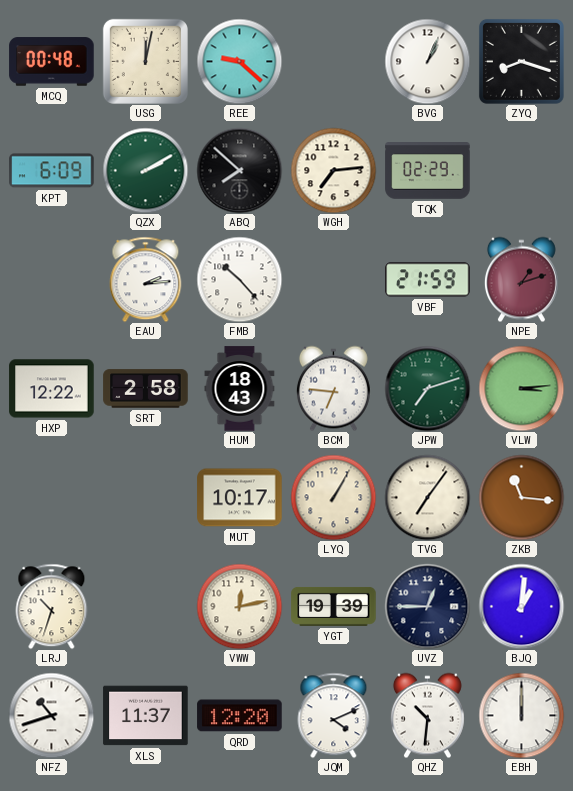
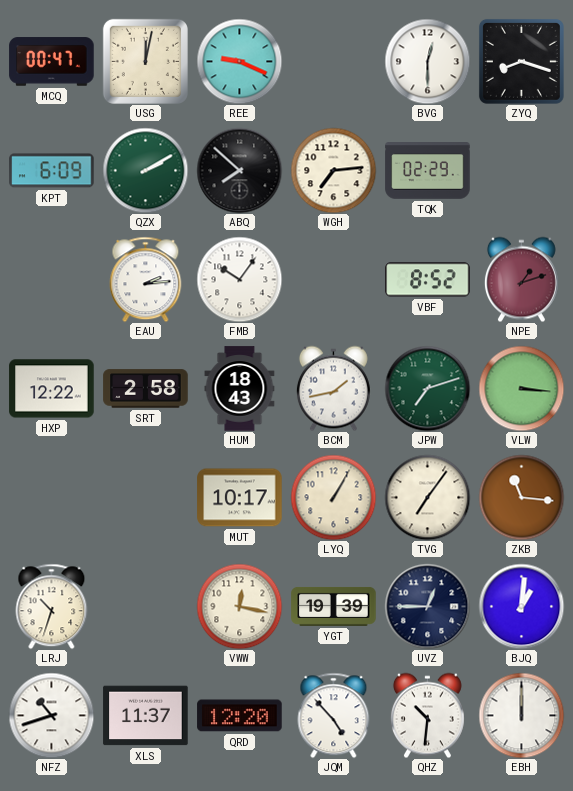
MCQ: 00:48 -> 00:47 (52, 62)
REE: 9:22 -> 9:19 (239, 61)
BVG: 1:04 -> 12:30 (427, 61)
FMB: 10:23 -> 10:06 (239, 279)
VBF: 21:59 -> 8:52 (428, 280)
BCM: 6:46 -> 1:43 (333, 388)
VLW: 3:14 -> 3:16 (521, 388)
VWW: 12:13 -> 12:17 (239, 606)
JQM: 4:11 -> 4:53 (334, 715)
